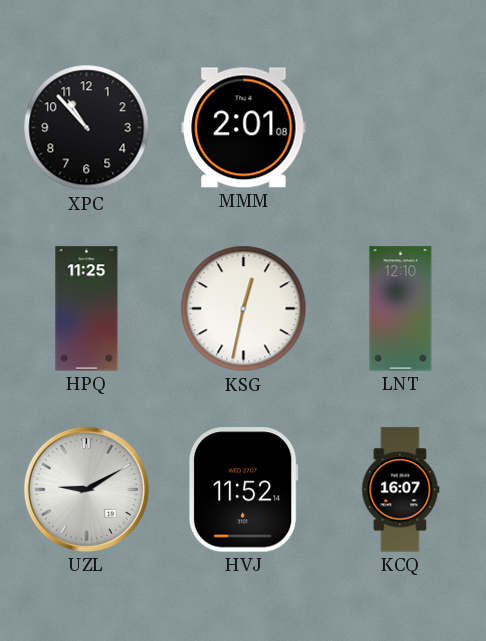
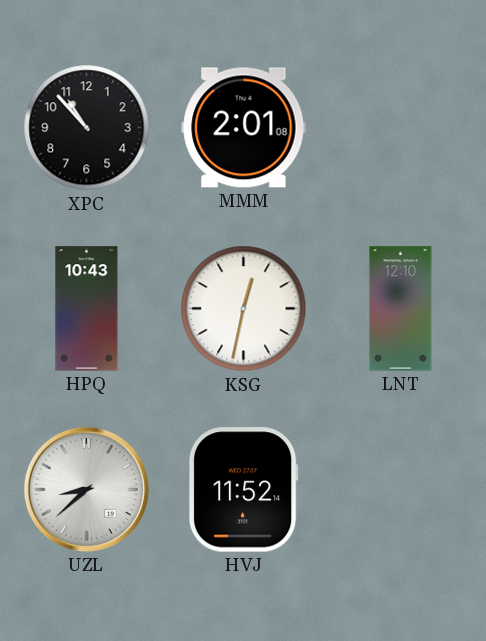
HPQ: 11:25 -> 10:43 (87, 309)
UZL: 9:10 -> 8:38 (86, 489)
KCQ: 16:07 -> none (401, 490)
